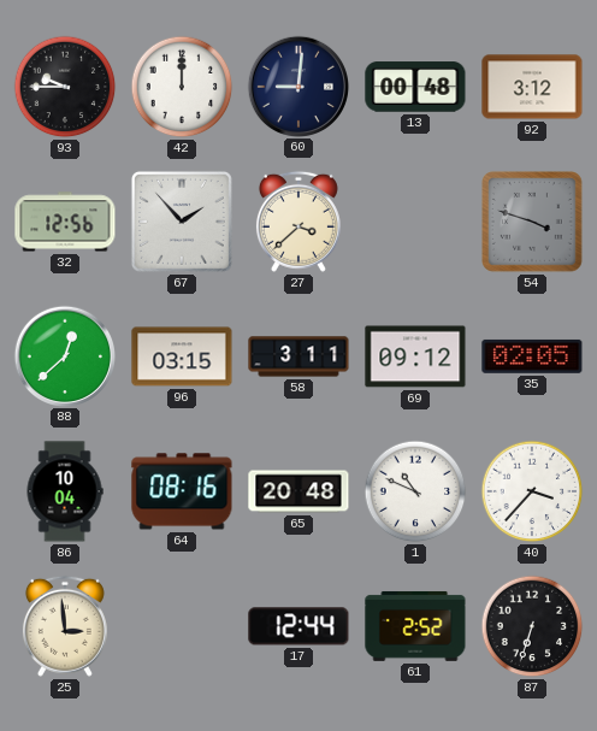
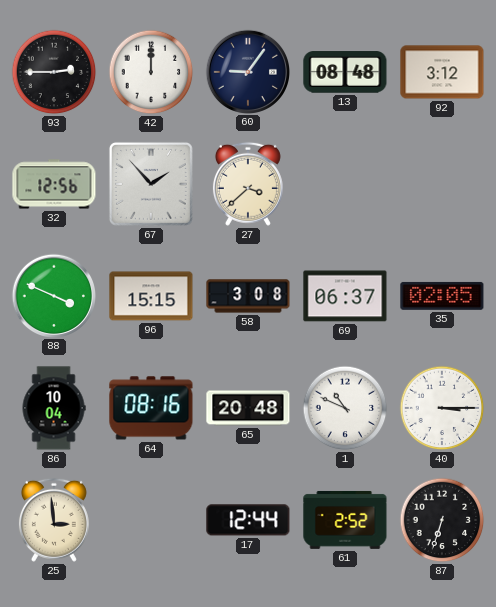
93: 9:45 -> 2:45 (54, 72)
60: 9:01 -> 9:06 (247, 71)
13: 00:48 -> 08:48 (345, 72)
54: 3:48 -> none (533, 223)
88: 12:38 -> 3:49 (53, 295)
96: 03:15 -> 15:15 (151, 296)
58: 3:11 -> 3:08 (248, 296)
69: 09:12 -> 06:37 (345, 296)
40: 3:37 -> 3:15 (442, 408)
